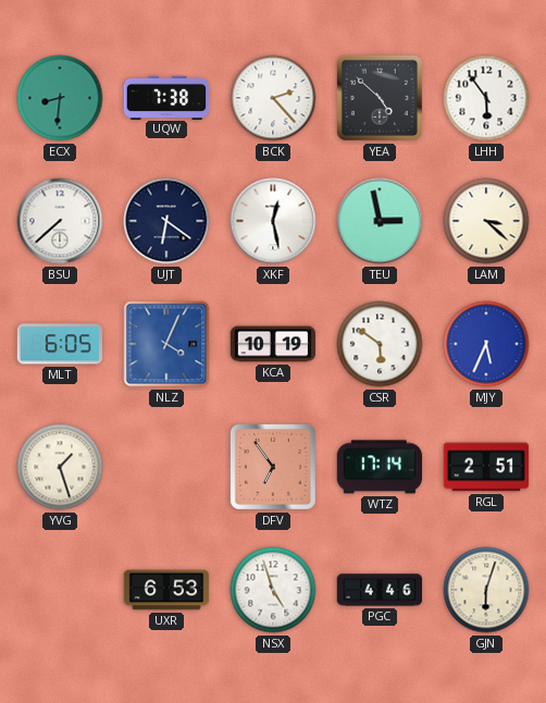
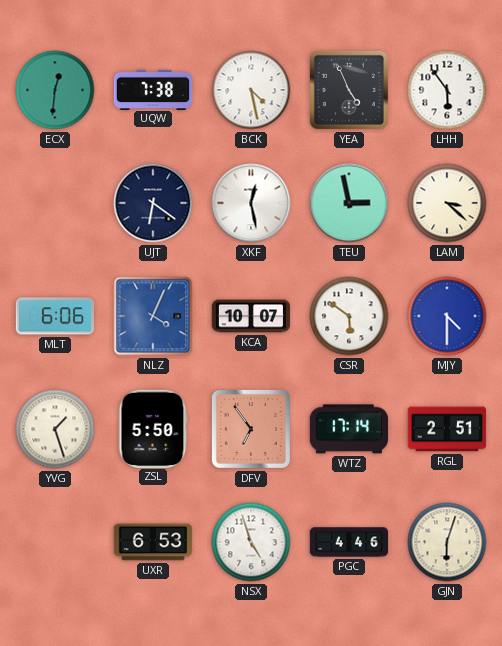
ECX: 8:31 -> 12:31 (55, 90)
BCK: 2:23 -> 4:28 (251, 90)
YEA: 4:52 -> 4:56 (349, 90)
BSU: 7:38 -> none (60, 221)
MLT: 6:05 -> 6:06 (54, 316)
KCA: 10:19 -> 10:07 (251, 316)
MJY: 5:34 -> 4:30 (447, 316)
ZSL: none -> 5:50 (153, 428)
